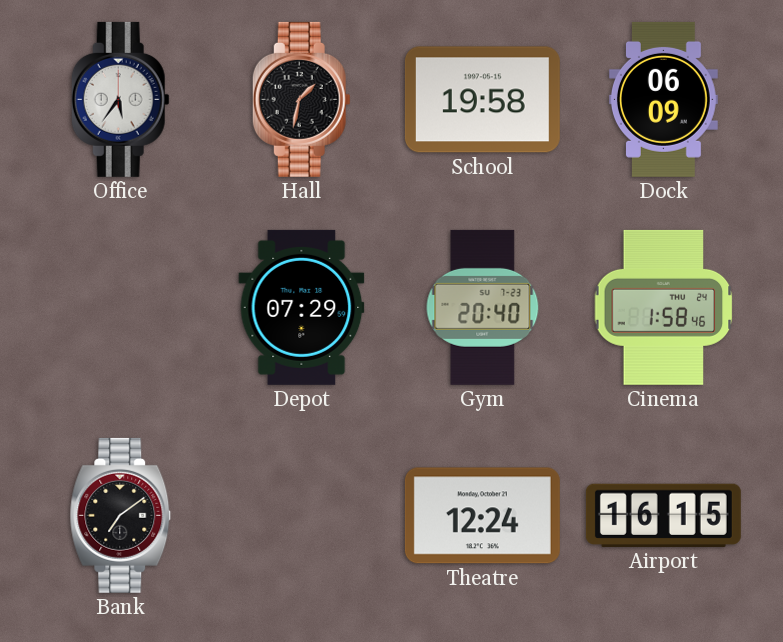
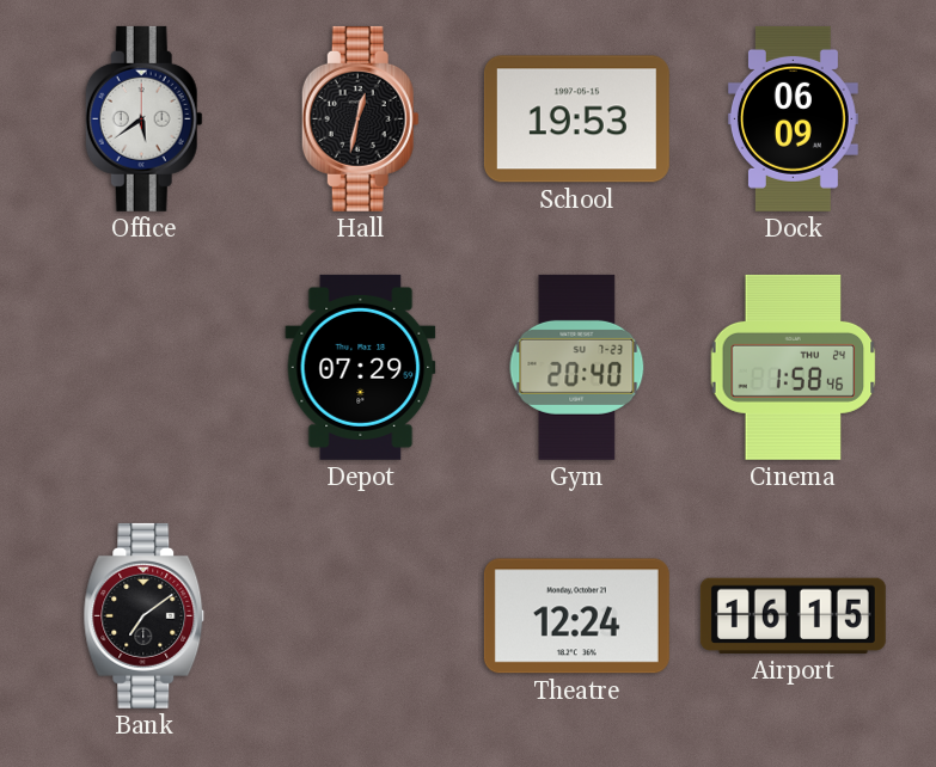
Office: 5:36 -> 5:39 (143, 118)
Hall: 1:32 -> 12:32 (360, 118)
School: 19:58 -> 19:53 (576, 119)
